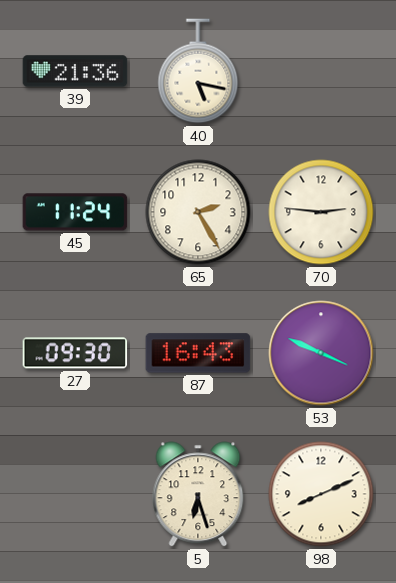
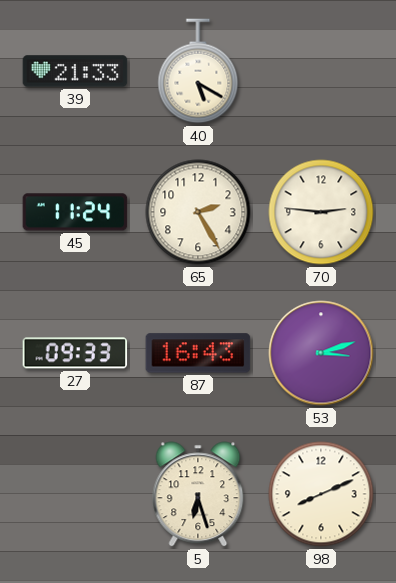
39: 21:36 -> 21:33 (75, 71)
40: 5:17 -> 5:20 (198, 71)
27: 09:30 -> 09:33 (75, 353)
53: 3:49 -> 3:12 (321, 353)
